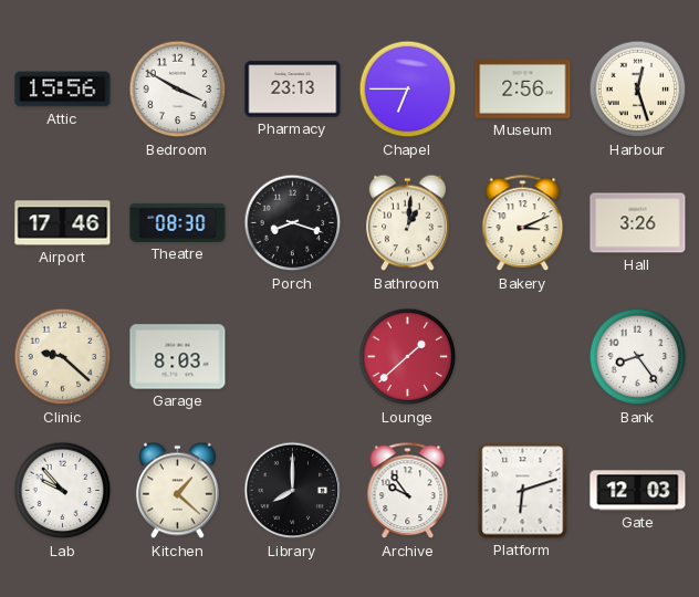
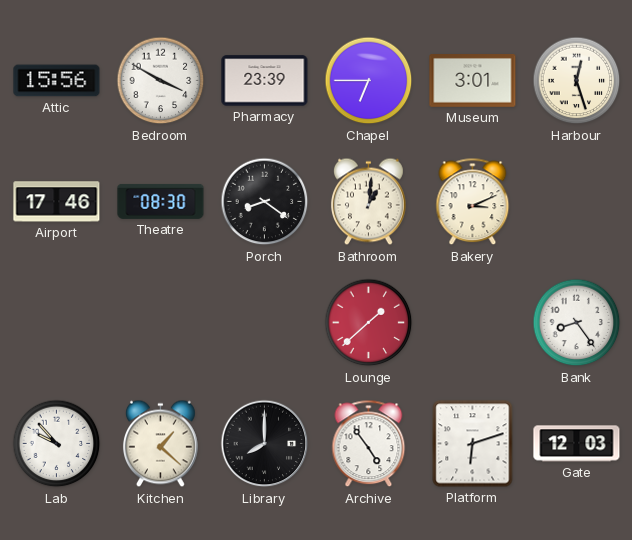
Pharmacy: 23:13 -> 23:39 (265, 81)
Museum: 2:56 -> 3:01 (473, 81)
Porch: 8:18 -> 8:21 (265, 202)
Hall: 3:26 -> none (638, 223)
Clinic: 9:22 -> none (63, 357)
Garage: 8:03 -> none (178, 357)
Archive: 9:54 -> 4:54 (369, 444)
